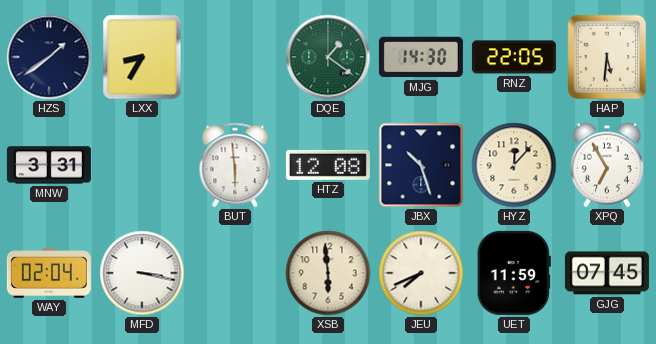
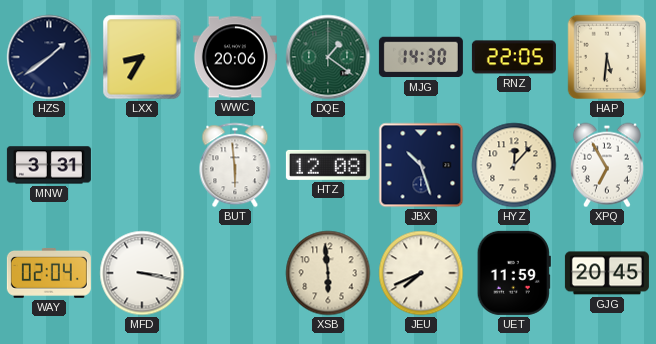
WWC: none -> 20:06 (235, 57)
GJG: 07:45 -> 20:45 (607, 273)
